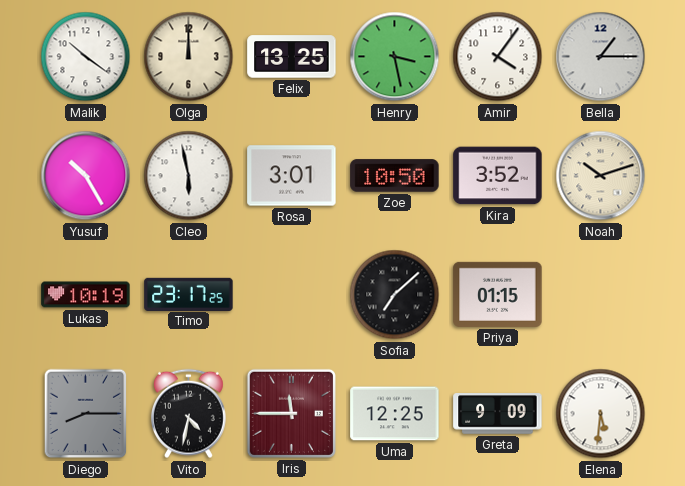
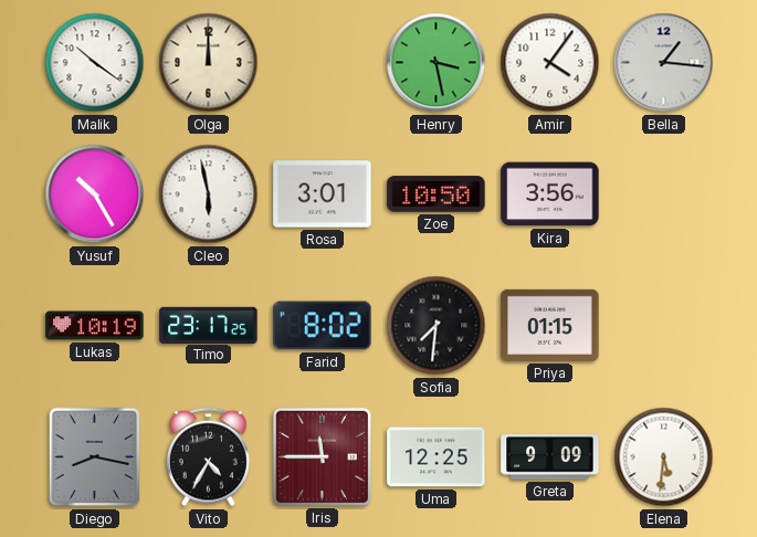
Felix: 13:25 -> none (292, 57)
Bella: 1:15 -> 1:16 (664, 63)
Kira: 3:52 -> 3:56 (550, 194)
Noah: 10:12 -> none (601, 176)
Farid: none -> 8:02 (323, 326)
Sofia: 7:08 -> 7:31 (437, 326)
Diego: 8:15 -> 8:17 (95, 457)
Vito: 4:32 -> 4:35 (208, 457)
